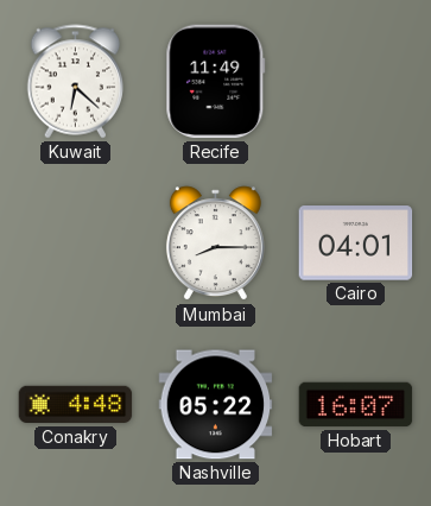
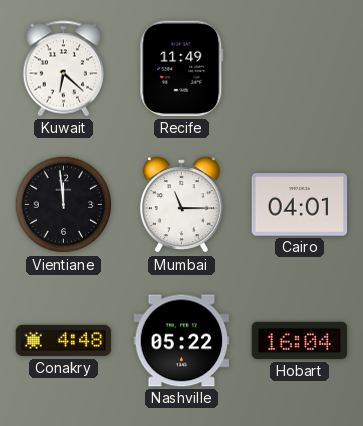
Vientiane: none -> 11:59 (64, 205)
Mumbai: 8:15 -> 11:15 (181, 205)
Hobart: 16:07 -> 16:04 (300, 341)
